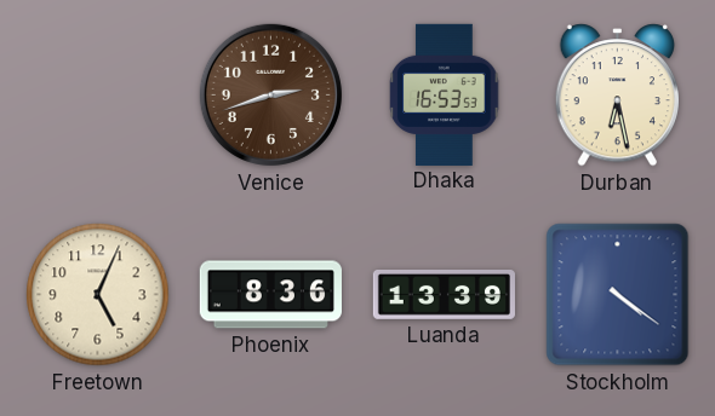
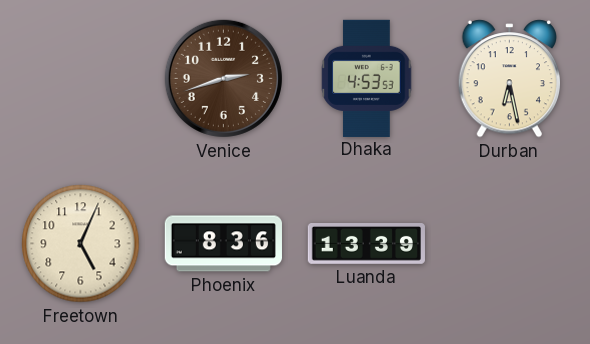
Dhaka: 16:53 -> 4:53 (367, 78)
Stockholm: 4:21 -> none (618, 295)
